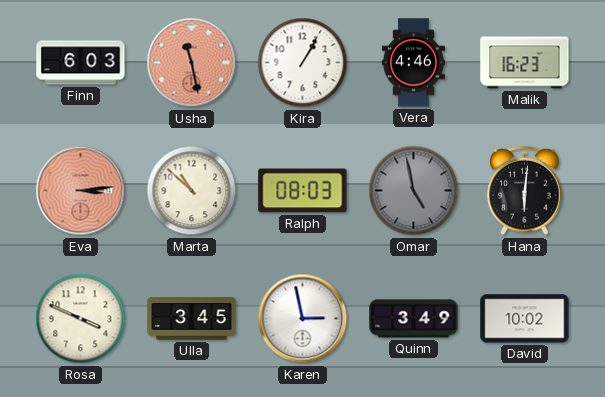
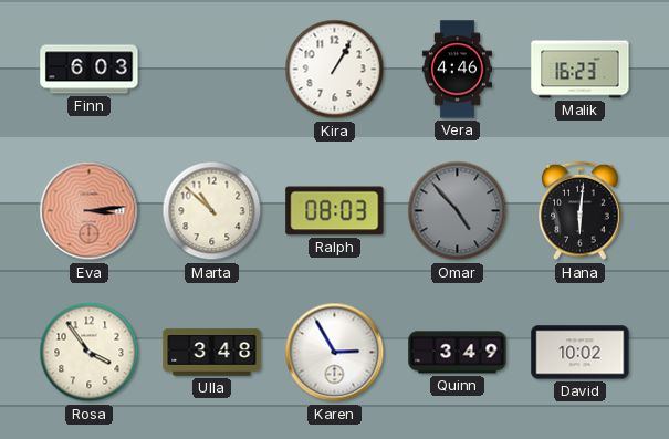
Usha: 11:28 -> none (192, 63)
Omar: 4:58 -> 4:53 (458, 211)
Rosa: 3:49 -> 3:54 (90, 353)
Ulla: 3:45 -> 3:48 (212, 353)
Karen: 2:58 -> 2:55 (335, 353)
